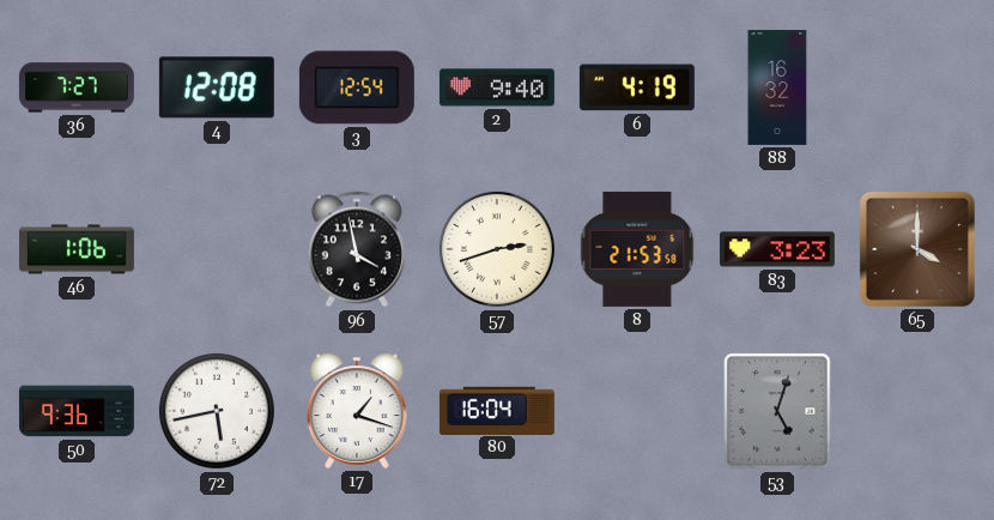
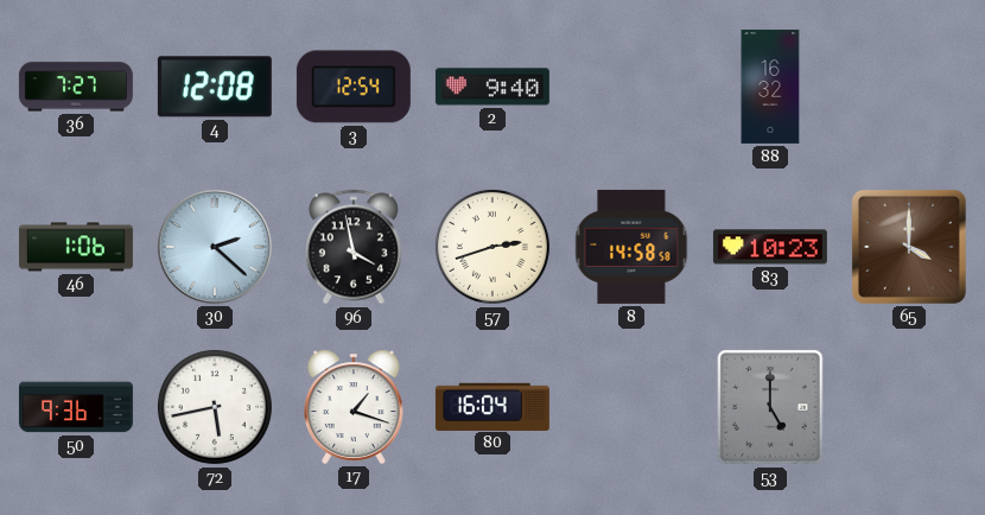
6: 4:19 -> none (637, 87)
30: none -> 2:22 (215, 247)
8: 21:53 -> 14:58 (631, 247)
83: 3:23 -> 10:23 (770, 247)
53: 5:03 -> 5:00 (770, 407)
